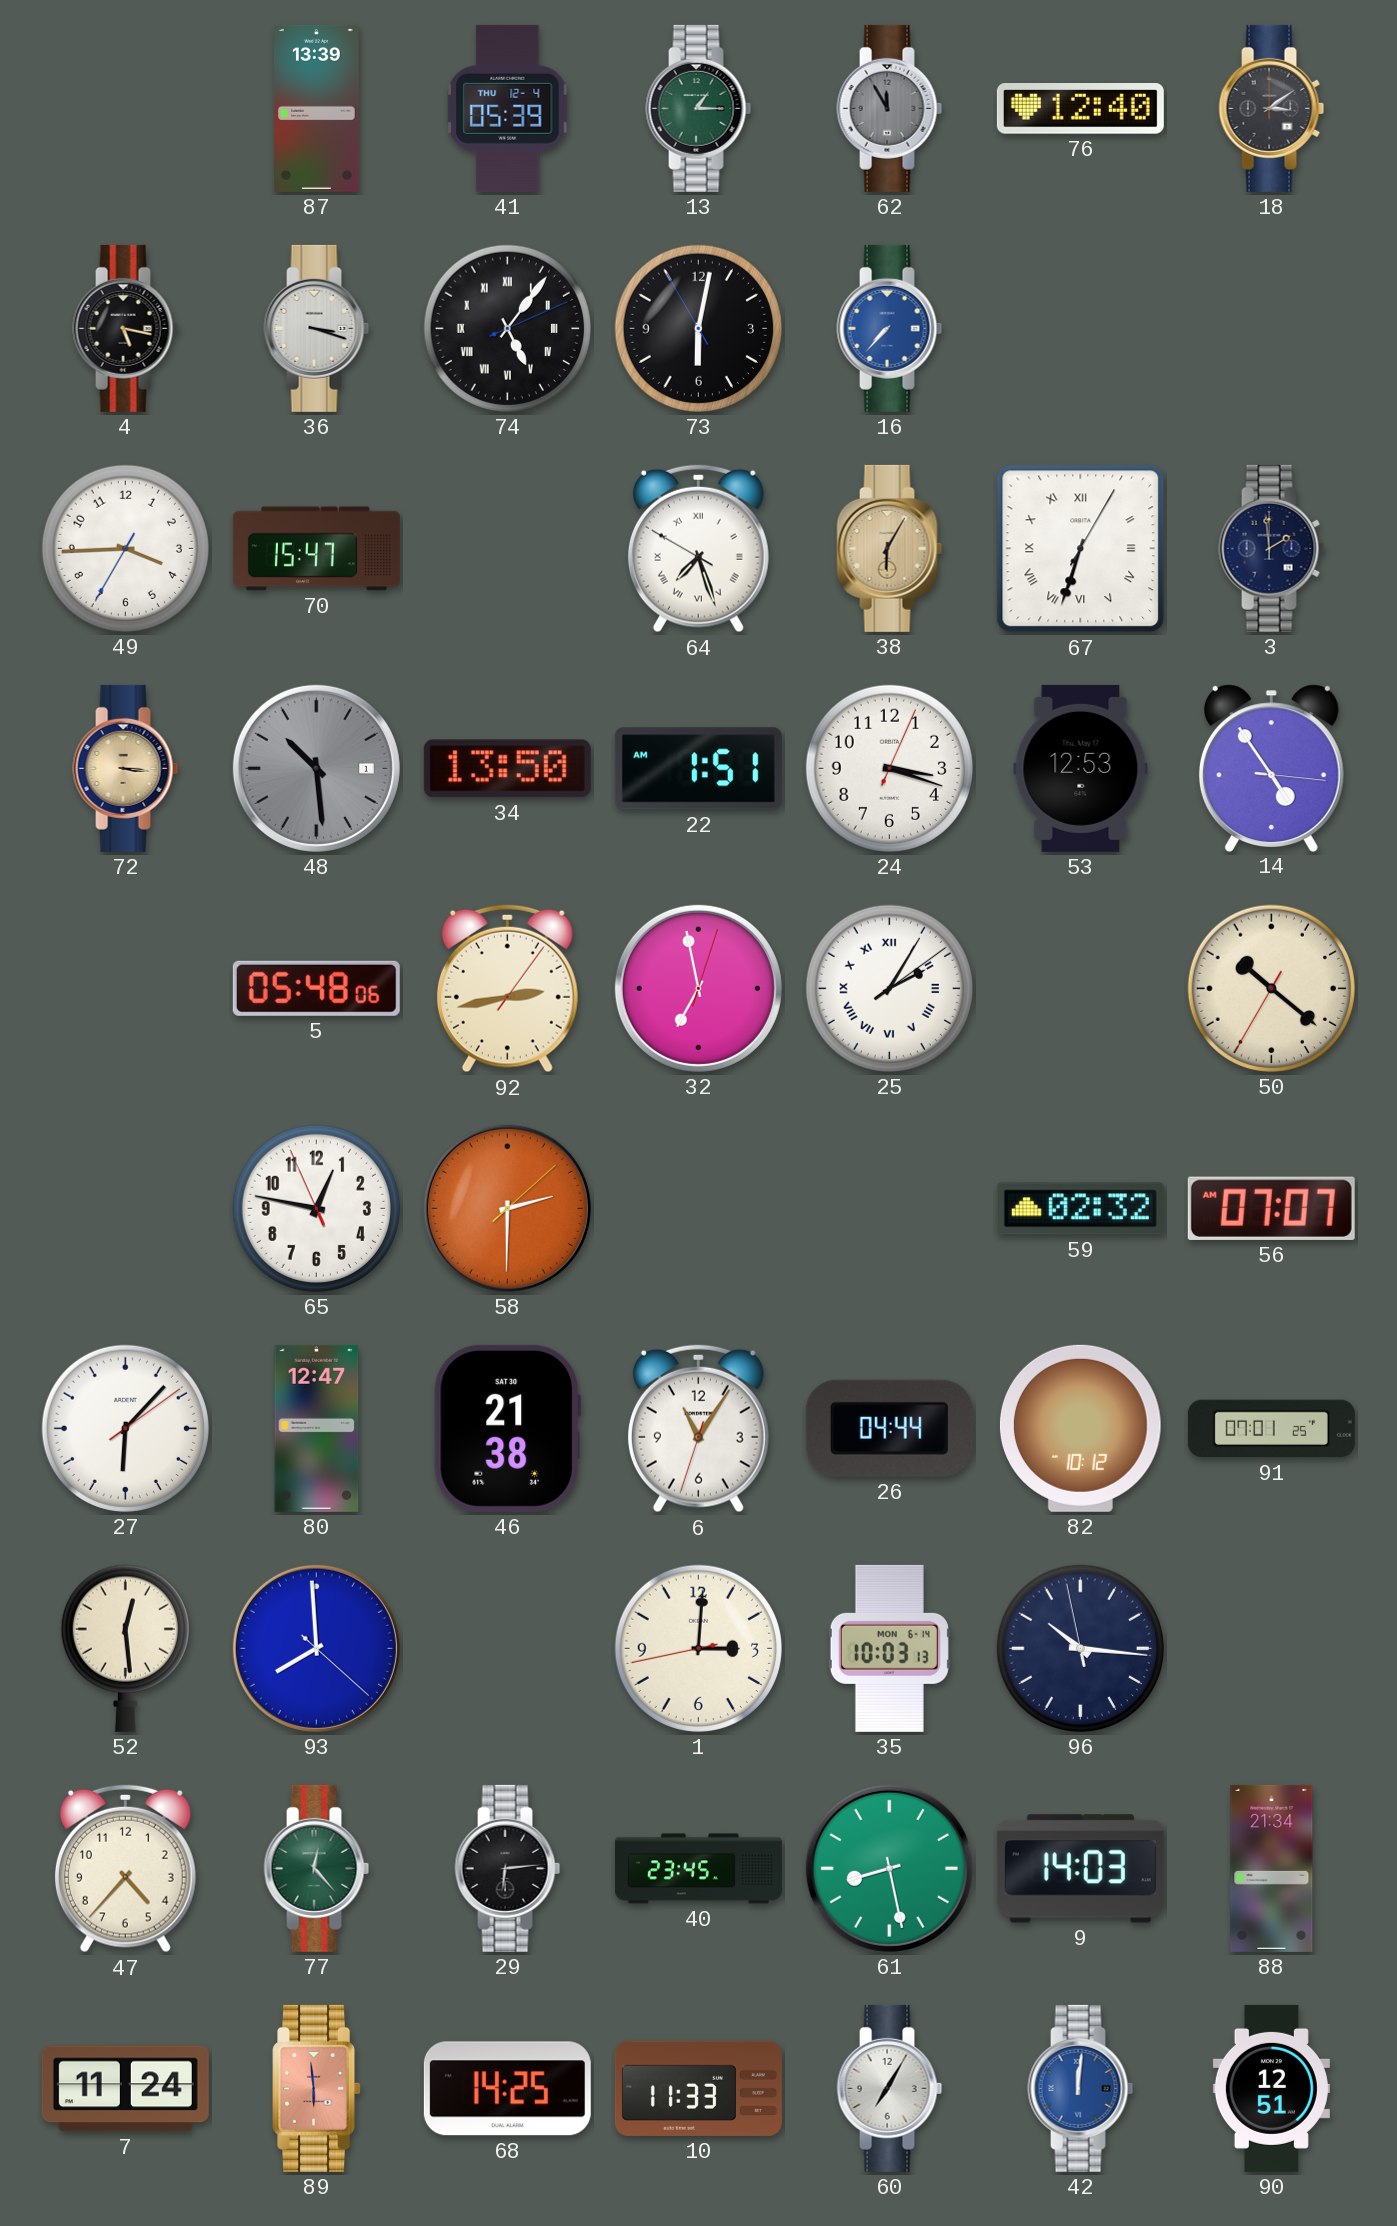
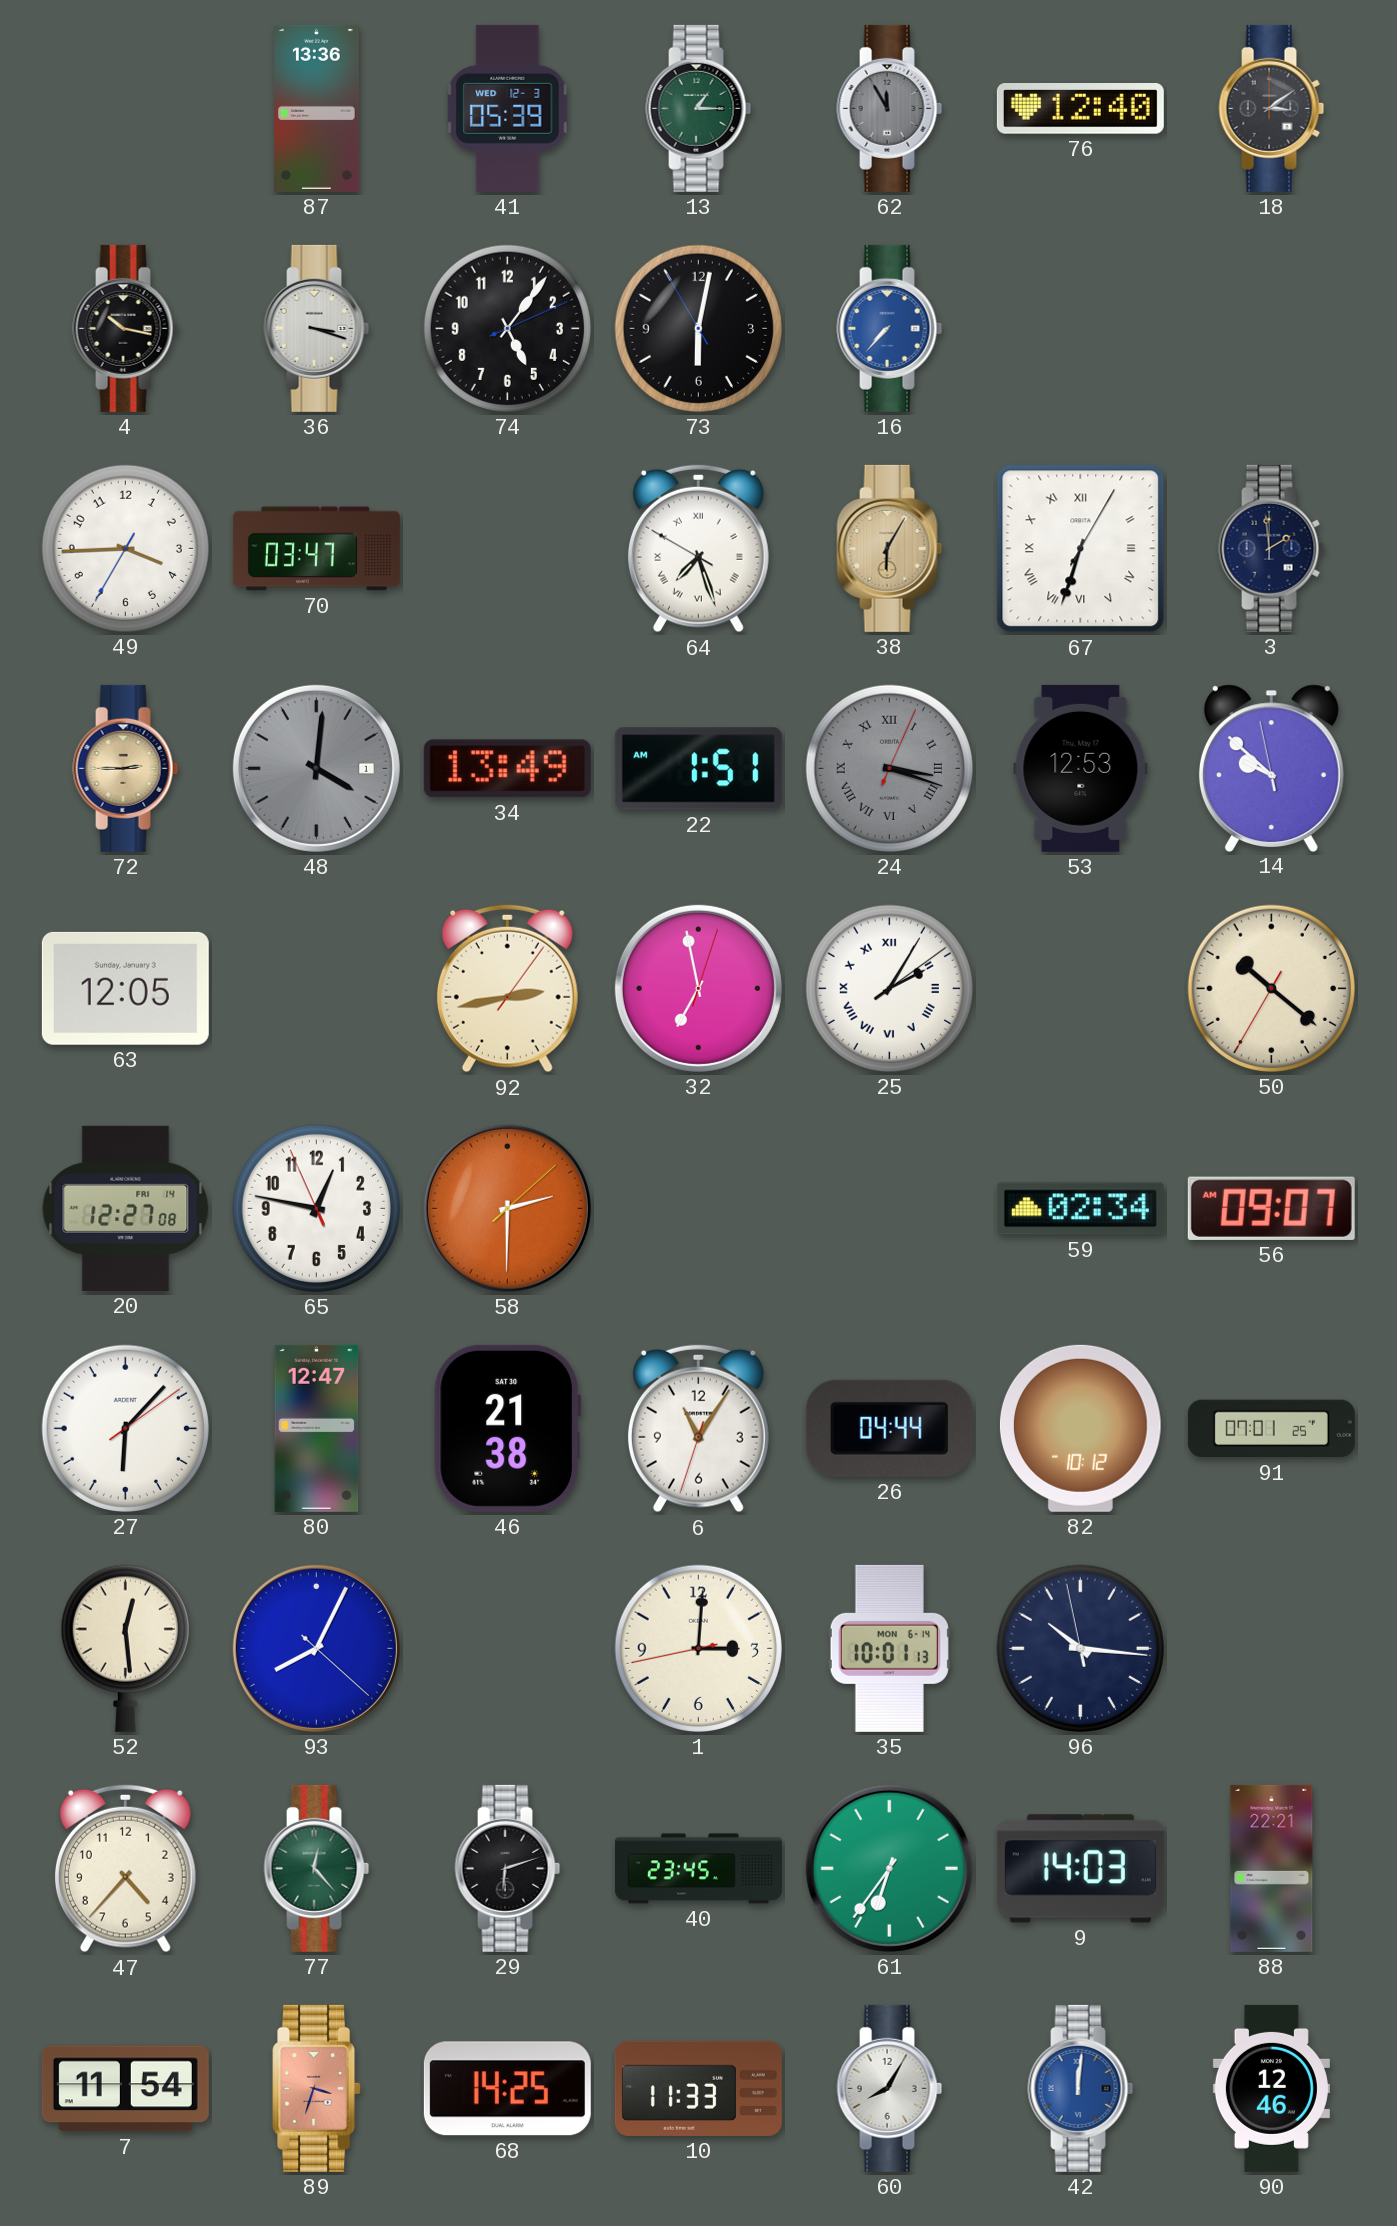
87: 13:39 -> 13:36 (317, 108)
41 date: THU 12-4 -> WED 12-3 (508, 108)
4: 5:17 -> 10:17 (126, 328)
74 numerals: Roman -> Arabic (507, 328)
70: 15:47 -> 03:47 (316, 549)
72: 3:16 -> 2:45 (126, 768)
48: 10:29 -> 4:01 (316, 768)
34: 13:50 -> 13:49 (507, 769)
24 dial: white -> grey (889, 768)
24 numerals: Arabic -> Roman (889, 768)
14: 4:54 -> 9:51 (1271, 768)
63: none -> 12:05 (125, 988)
5: 05:48 -> none (316, 988)
20: none -> 12:27 (126, 1208)
59: 02:32 -> 02:34 (1080, 1209)
56: 07:07 -> 09:07 (1271, 1208)
93: 7:59 -> 8:04 (316, 1648)
35: 10:03 -> 10:01 (889, 1648)
29: 6:14 -> 6:12 (508, 1868)
61: 8:28 -> 6:36 (889, 1868)
88: 21:34 -> 22:21 (1272, 1868)
7: 11:24 -> 11:54 (125, 2089)
89: 5:59 -> 3:33 (317, 2088)
60: 7:05 -> 8:05 (890, 2088)
90: 12:51 -> 12:46 (1271, 2088)
